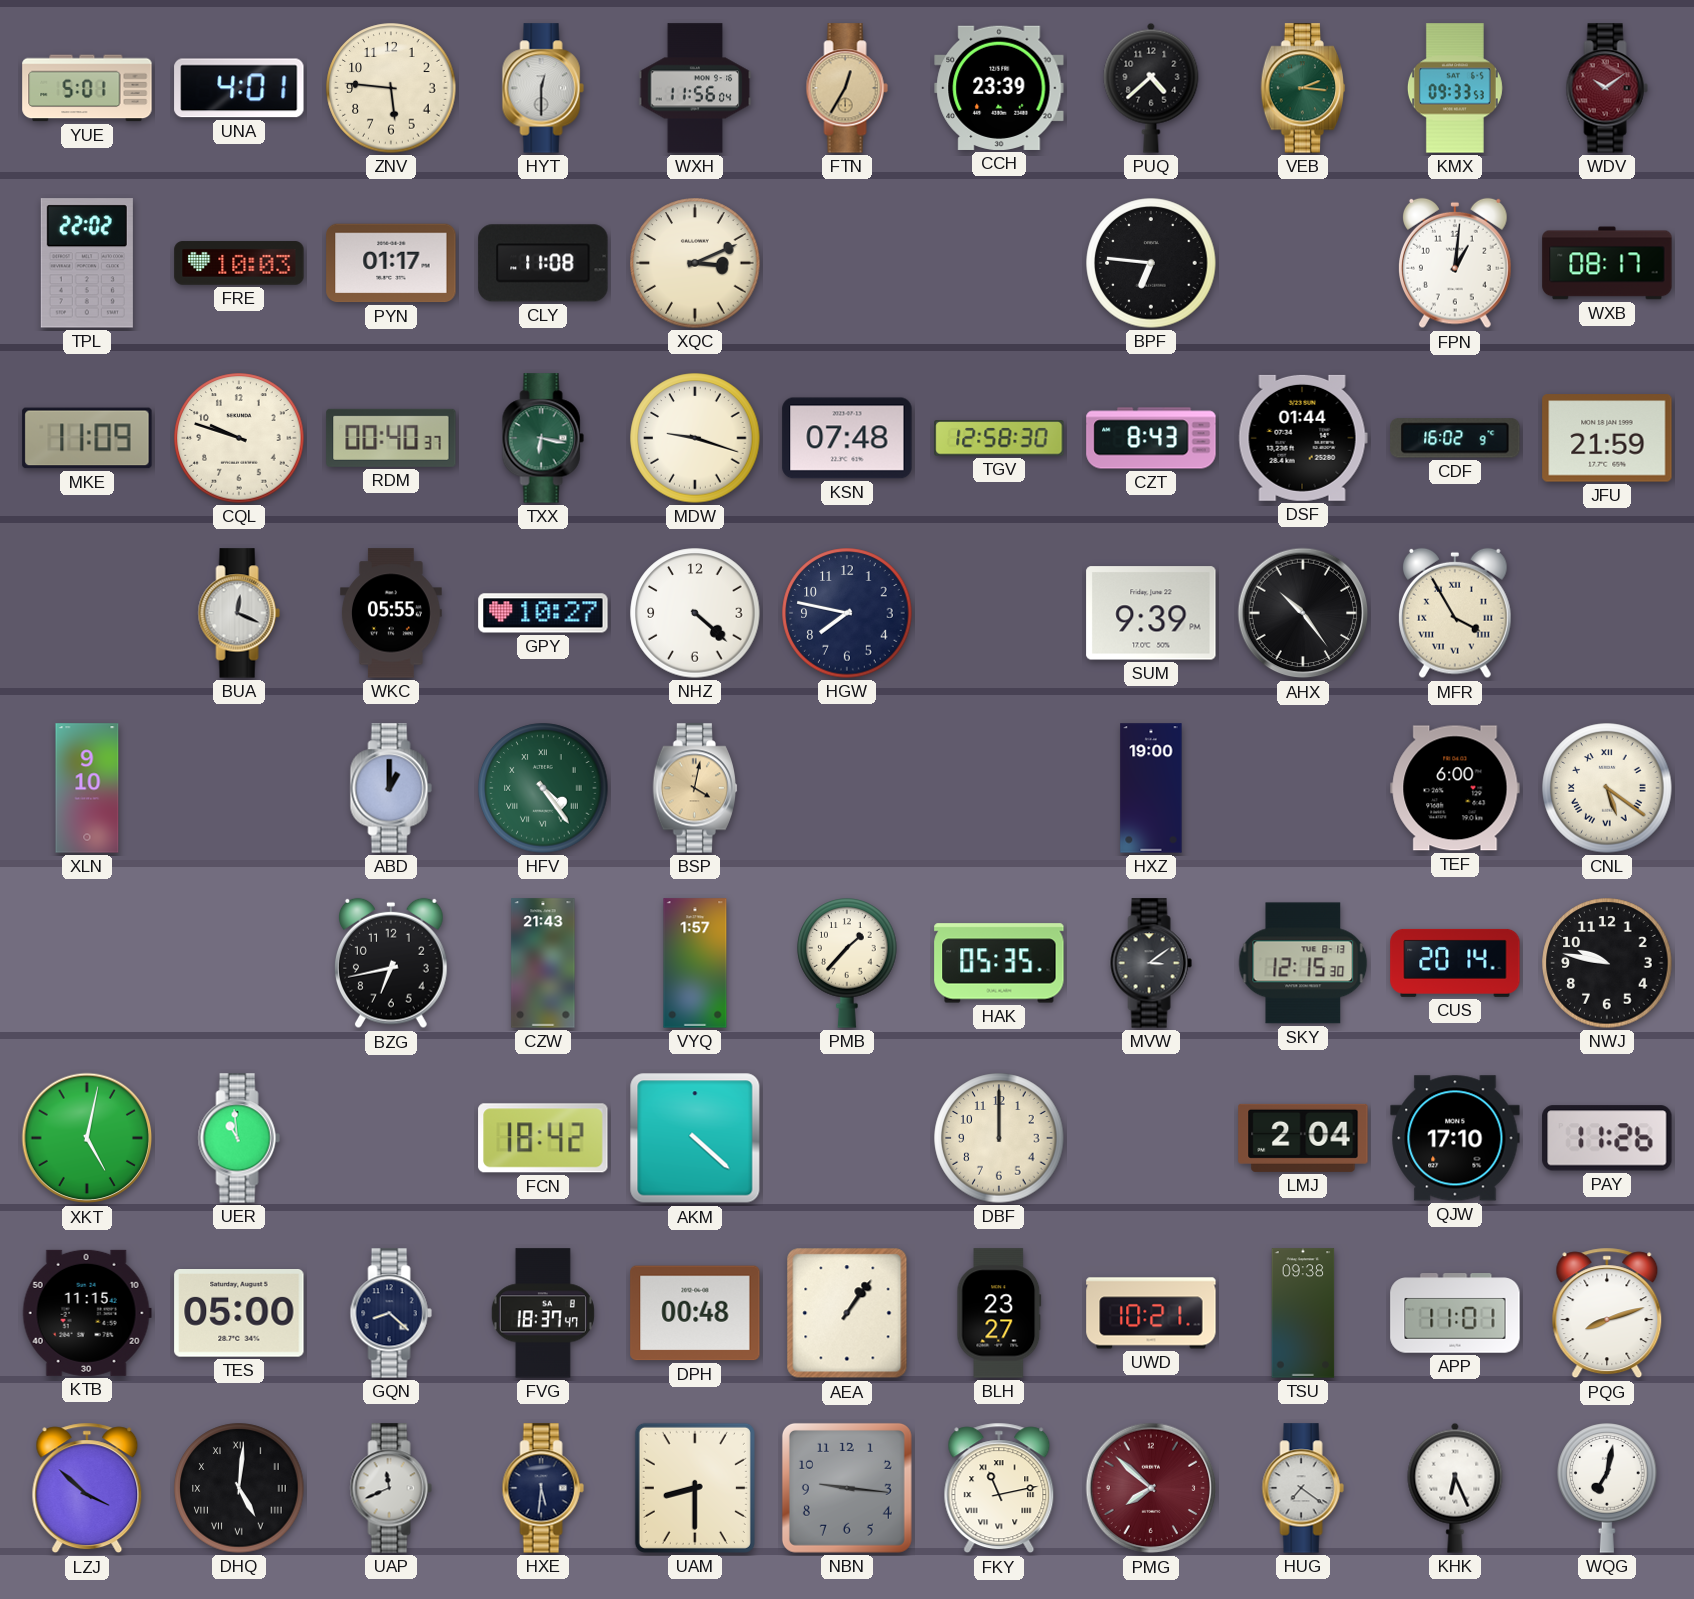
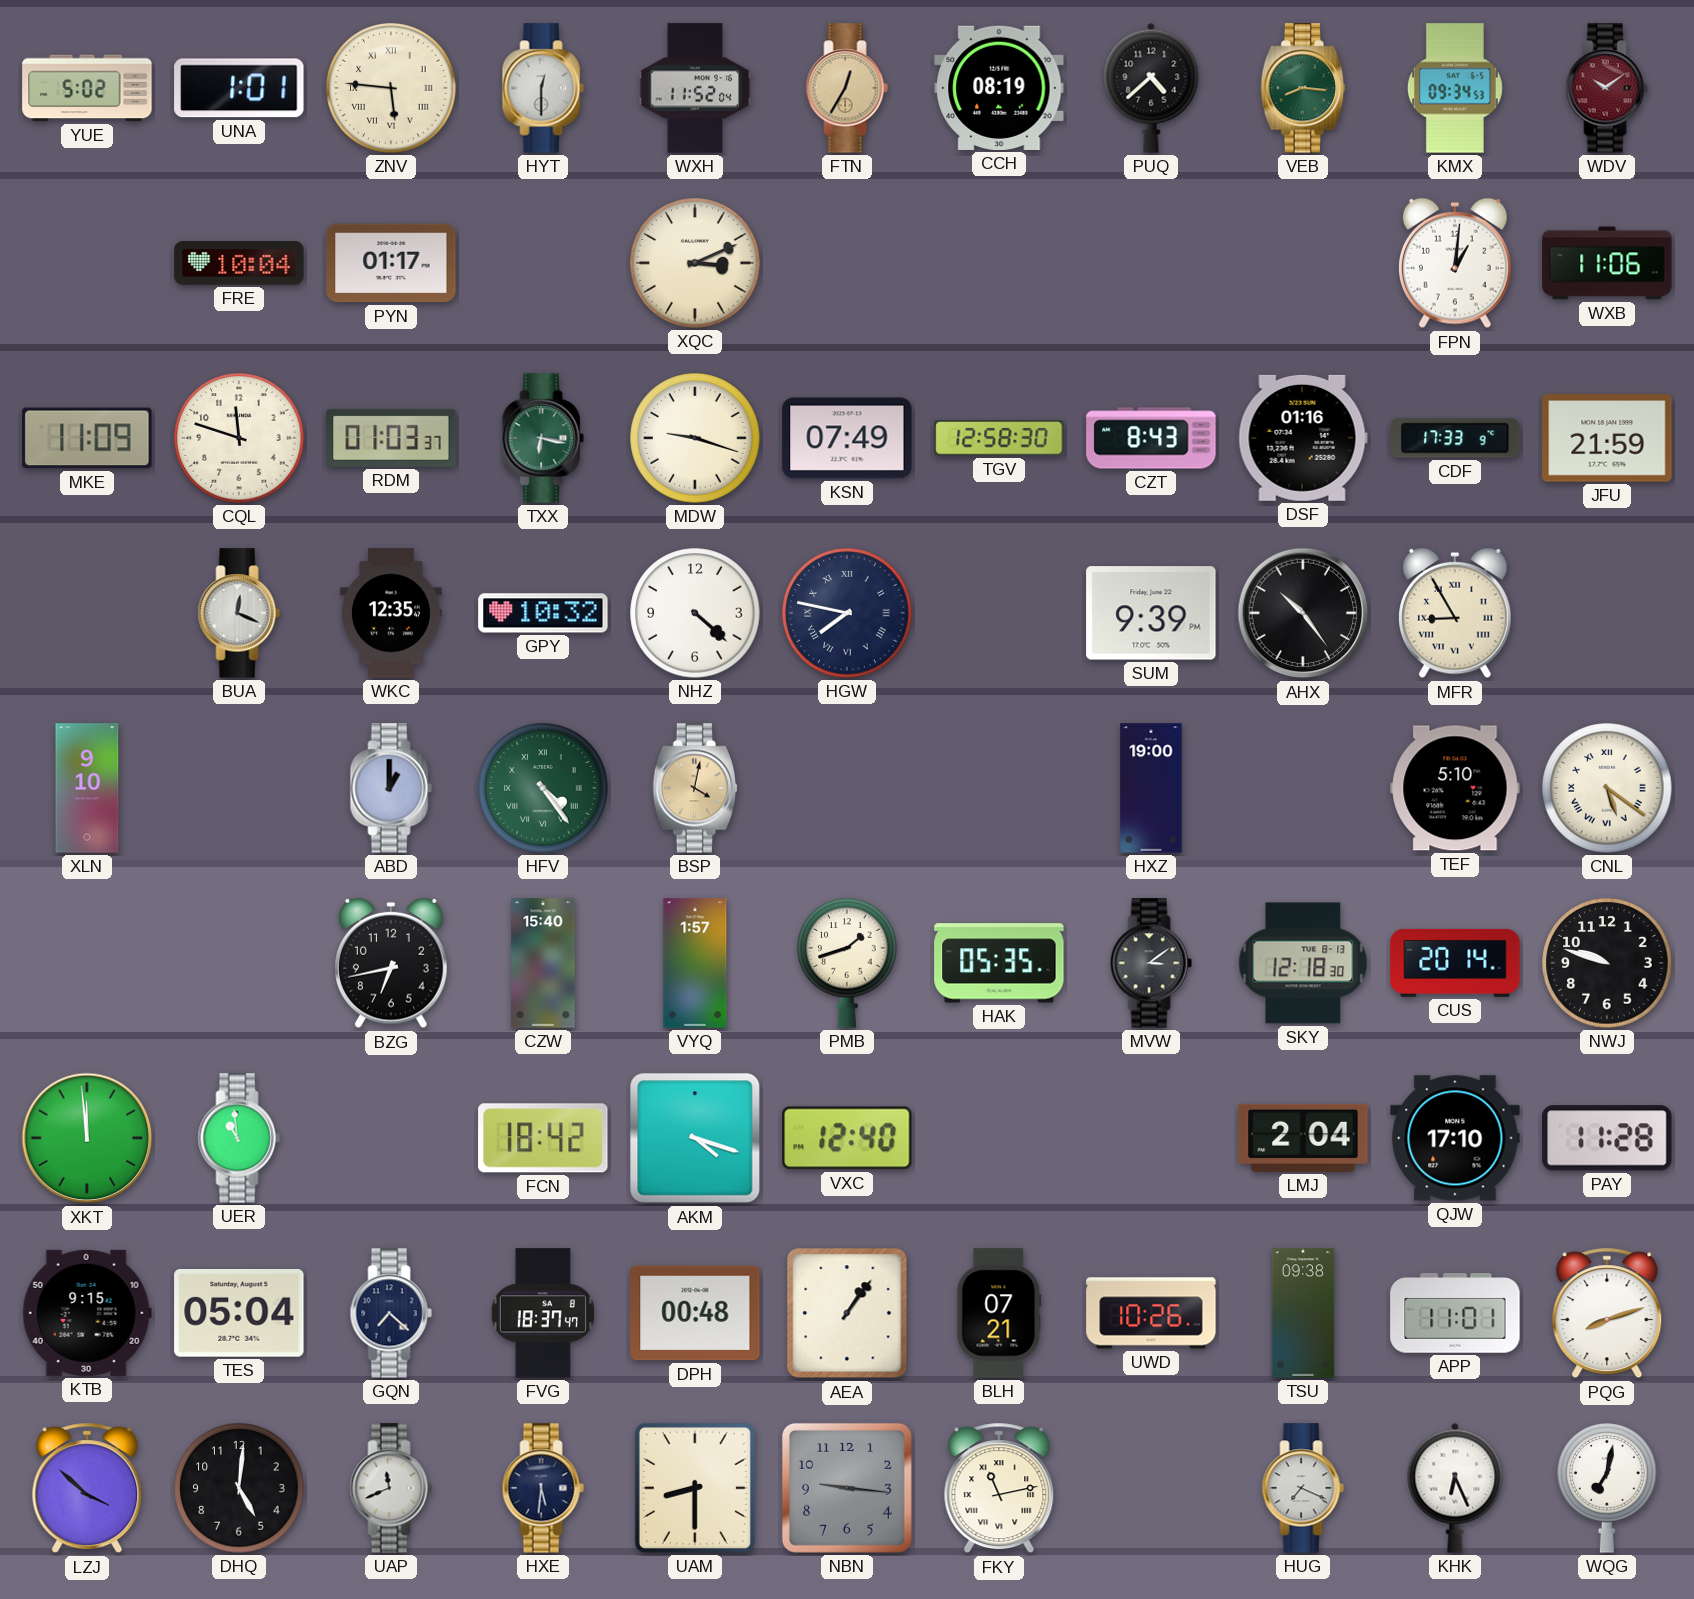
YUE: 5:01 -> 5:02 (87, 88)
UNA: 4:01 -> 1:01 (239, 88)
ZNV numerals: Arabic -> Roman (391, 88)
WXH: 11:56 -> 11:52 (695, 88)
CCH: 23:39 -> 08:19 (999, 88)
VEB: 2:16 -> 8:16 (1303, 88)
KMX: 09:33 -> 09:34 (1455, 88)
TPL: 22:02 -> none (87, 263)
FRE: 10:03 -> 10:04 (239, 263)
CLY: 11:08 -> none (543, 263)
BPF: 6:46 -> none (1151, 263)
WXB: 08:17 -> 11:06 (1607, 263)
CQL: 9:48 -> 11:48 (239, 438)
RDM: 00:40 -> 01:03 (391, 438)
KSN: 07:48 -> 07:49 (847, 438)
DSF: 01:44 -> 01:16 (1303, 438)
CDF: 16:02 -> 17:33 (1455, 438)
WKC: 05:55 -> 12:35 (391, 613)
GPY: 10:27 -> 10:32 (543, 613)
HGW numerals: Arabic -> Roman (847, 613)
MFR: 3:55 -> 8:55 (1456, 613)
TEF: 6:00 -> 5:10 (1455, 788)
CZW: 21:43 -> 15:40 (543, 963)
PMB: 1:37 -> 1:42 (847, 963)
SKY: 12:15 -> 12:18 (1303, 963)
NWJ: 9:47 -> 9:48 (1607, 963)
XKT: 5:02 -> 11:59 (87, 1138)
AKM: 4:22 -> 4:18 (695, 1138)
VXC: none -> 12:40 (847, 1138)
DBF: 12:00 -> none (999, 1138)
PAY: 11:26 -> 11:28 (1607, 1138)
KTB: 11:15 -> 9:15 (87, 1313)
TES: 05:00 -> 05:04 (239, 1314)
GQN: 8:22 -> 7:22 (391, 1313)
BLH: 23:27 -> 07:21 (999, 1313)
UWD: 10:21 -> 10:26 (1151, 1313)
DHQ numerals: Roman -> Arabic (239, 1488)
PMG: 7:52 -> none (1151, 1488)
HUG: 7:21 -> 7:19 (1303, 1488)
